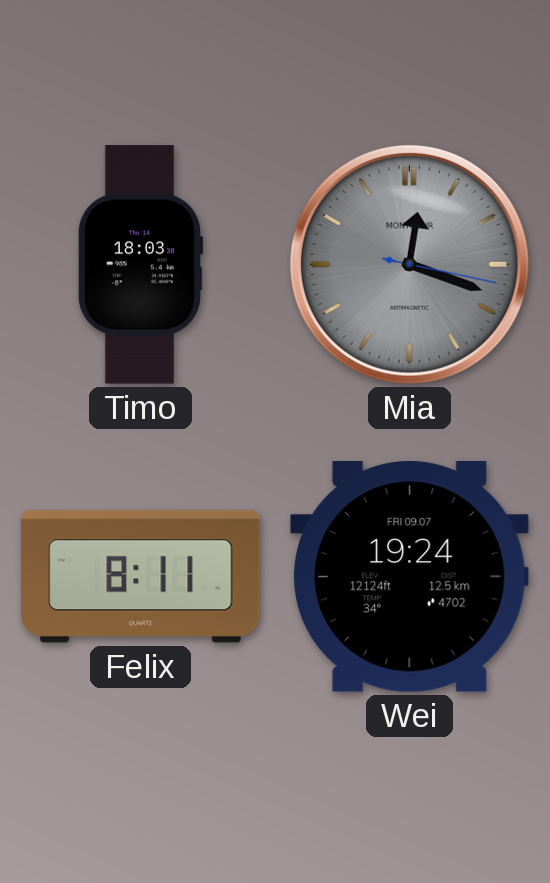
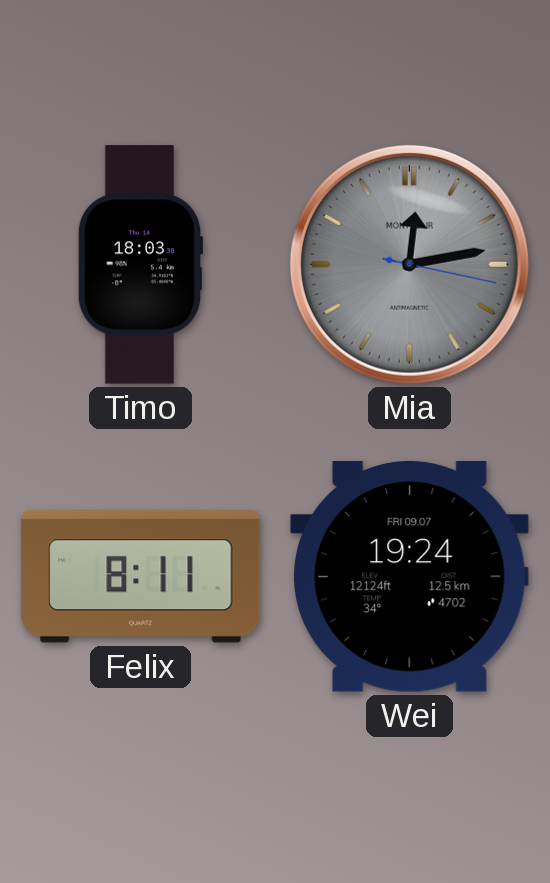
Mia: 12:18 -> 12:13 (409, 264)
